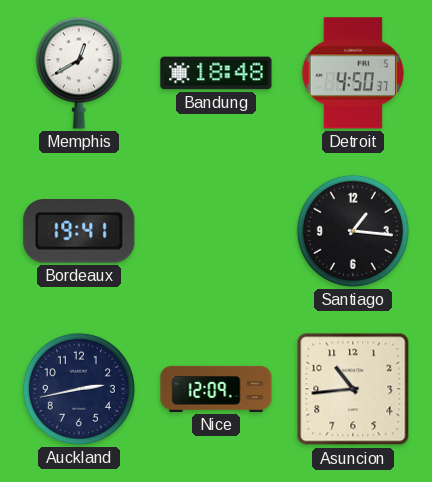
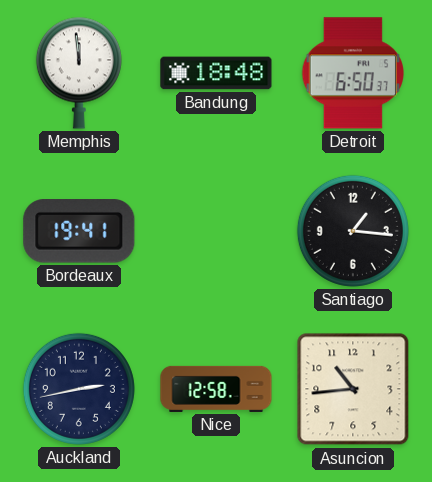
Memphis: 12:40 -> 11:59 (79, 73)
Detroit: 4:50 -> 6:50 (353, 73)
Nice: 12:09 -> 12:58 (216, 389)
